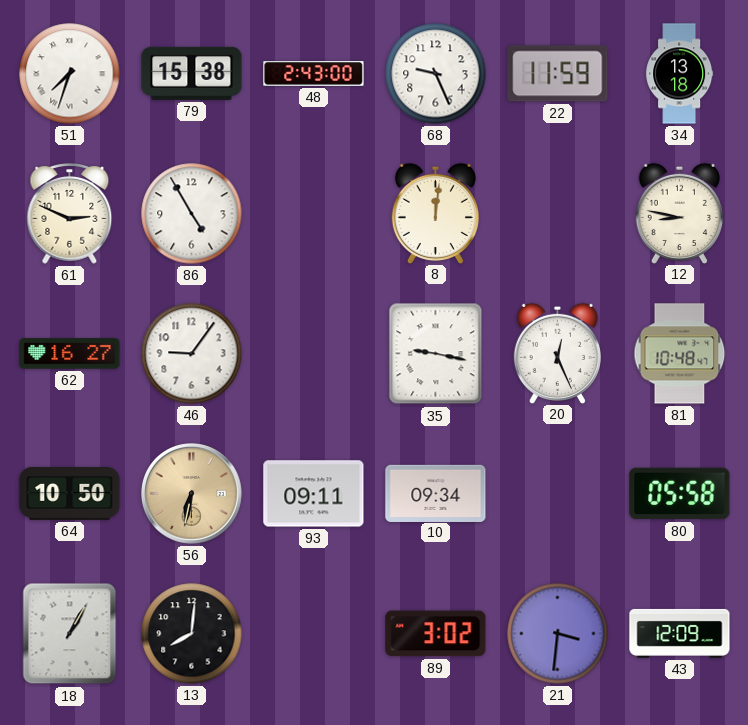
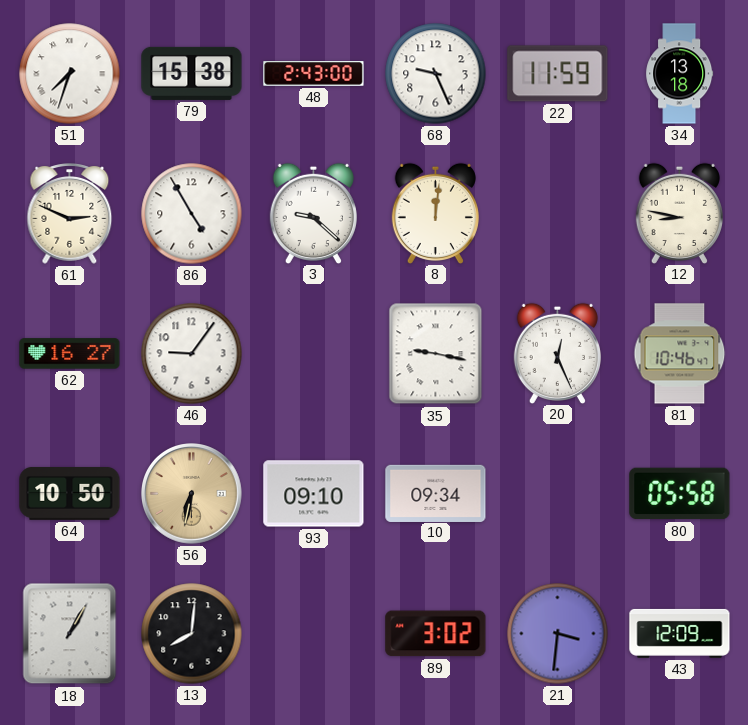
3: none -> 9:22 (313, 213)
81: 10:48 -> 10:46 (680, 354)
93: 09:11 -> 09:10 (314, 494)
